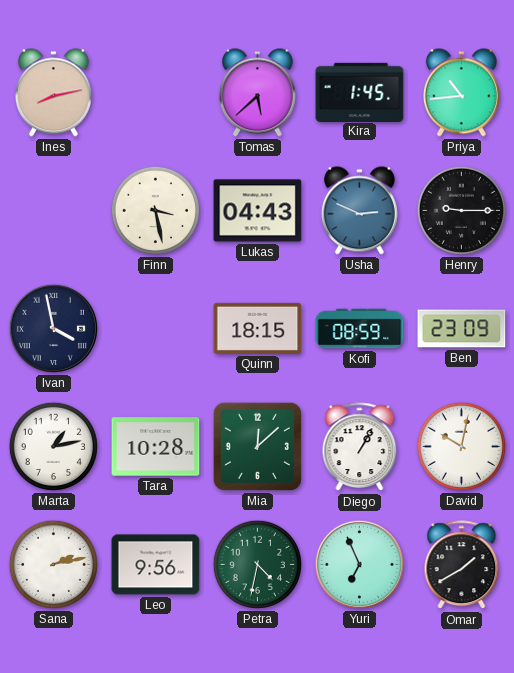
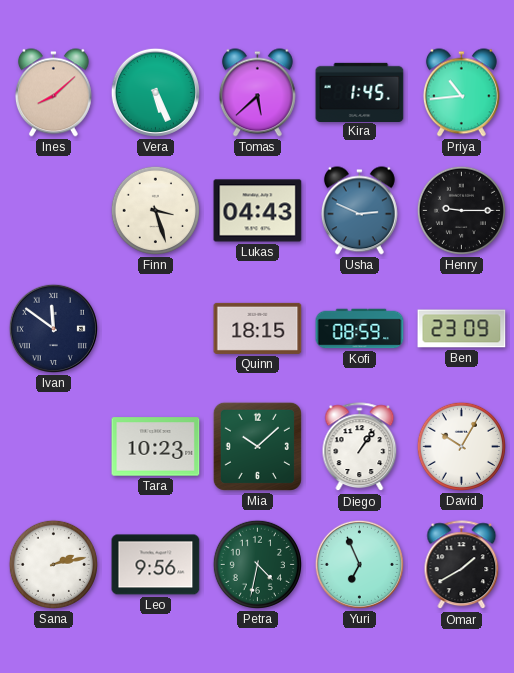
Ines: 8:13 -> 8:08 (53, 93)
Vera: none -> 5:26 (155, 92)
Finn: 3:28 -> 3:27 (155, 210)
Ivan: 3:58 -> 11:51 (53, 328)
Marta: 1:13 -> none (53, 446)
Tara: 10:28 -> 10:23 (156, 447)
Mia: 12:08 -> 10:08 (257, 446)
Diego: 1:05 -> 1:06 (360, 447)
David: 10:02 -> 10:05 (461, 446)
